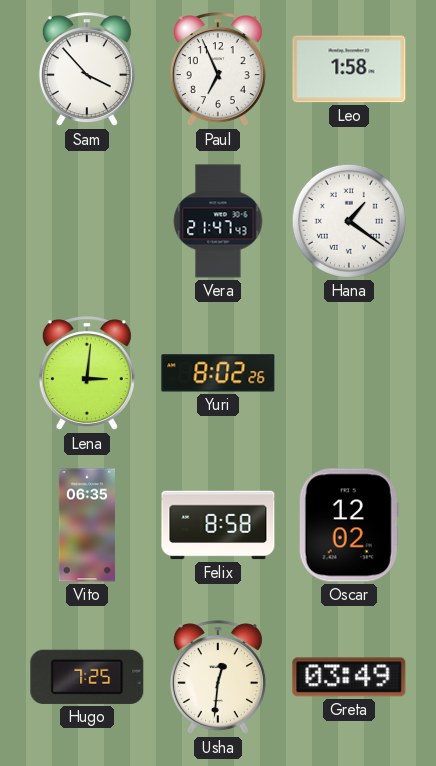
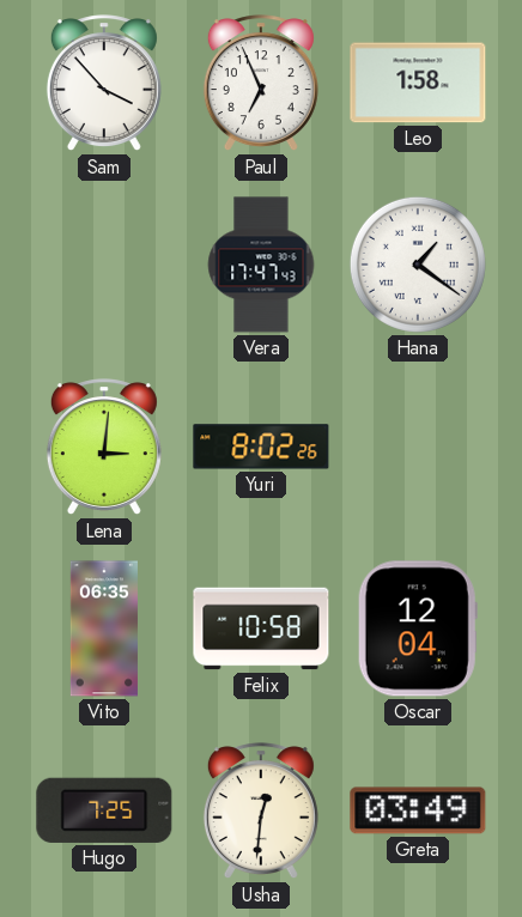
Vera: 21:47 -> 17:47 (261, 265)
Felix: 8:58 -> 10:58 (261, 628)
Oscar: 12:02 -> 12:04 (418, 628)
